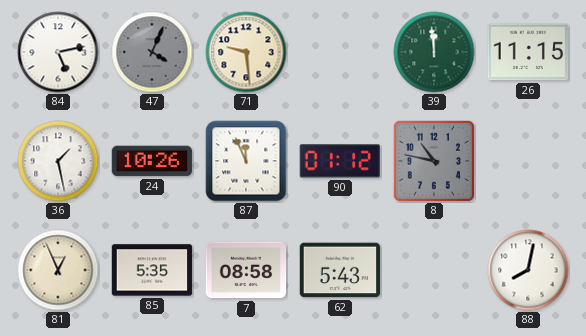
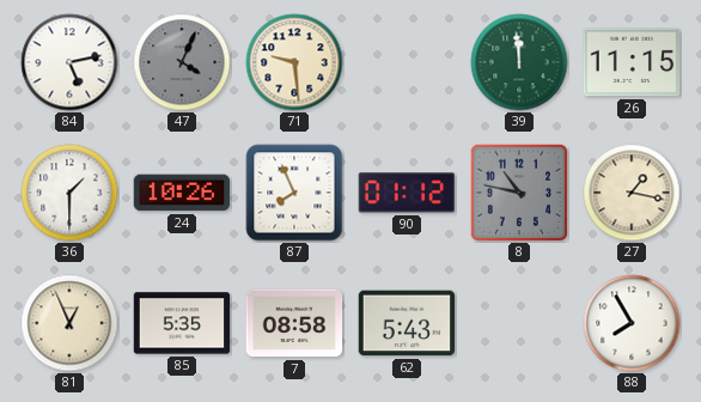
36: 1:28 -> 1:30 (69, 193)
87: 11:56 -> 7:56 (294, 193)
27: none -> 1:17 (632, 193)
88: 8:02 -> 7:55 (632, 323)
